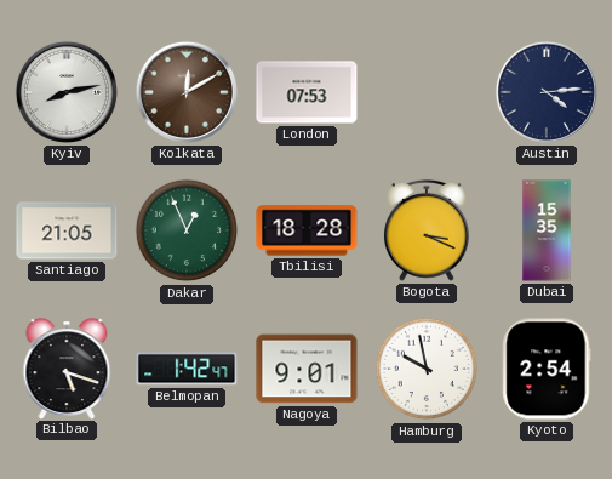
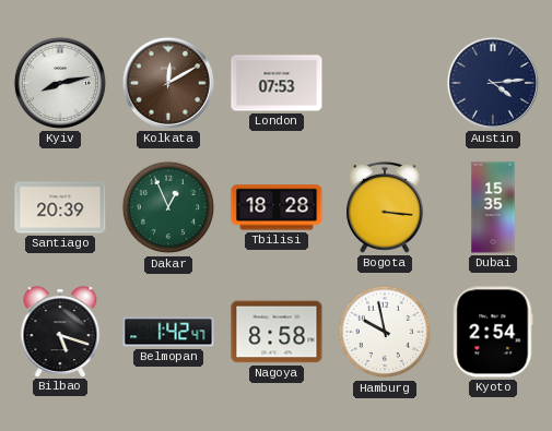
Santiago: 21:05 -> 20:39 (60, 207)
Bogota: 3:19 -> 3:16 (385, 207)
Nagoya: 9:01 -> 8:58 (277, 332)
